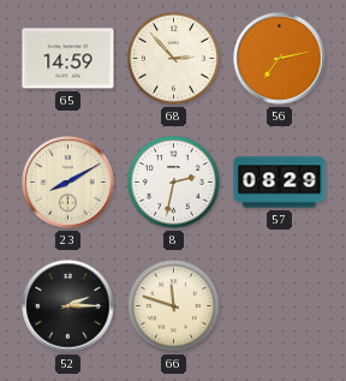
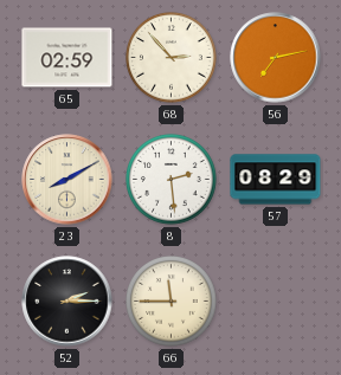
65: 14:59 -> 02:59 (67, 58)
8: 2:32 -> 2:29 (172, 180)
66: 11:48 -> 11:45 (172, 302)
